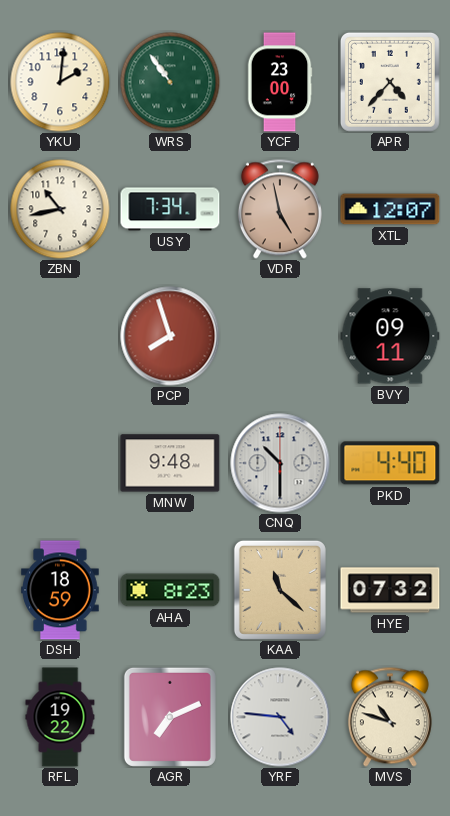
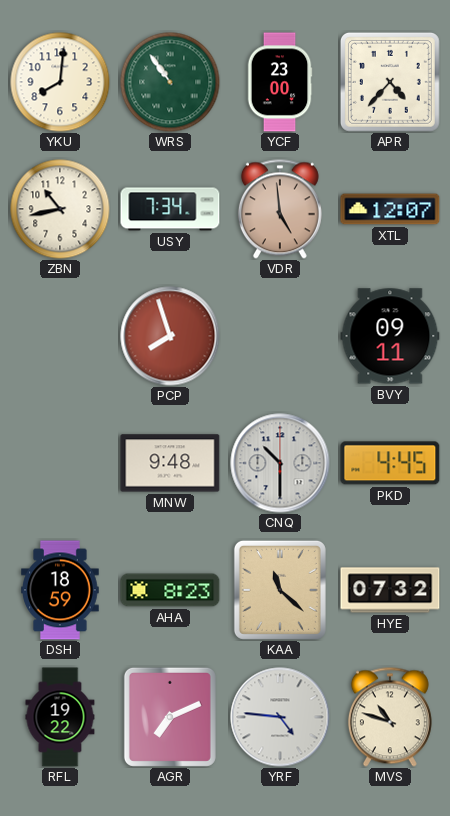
YKU: 2:01 -> 8:01 (60, 82)
VDR: 4:58 -> 4:59 (280, 209)
PKD: 4:40 -> 4:45 (390, 463)
